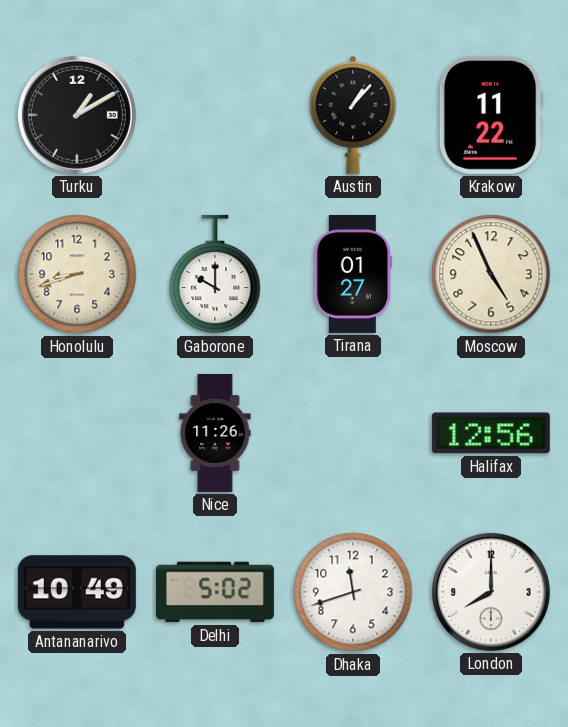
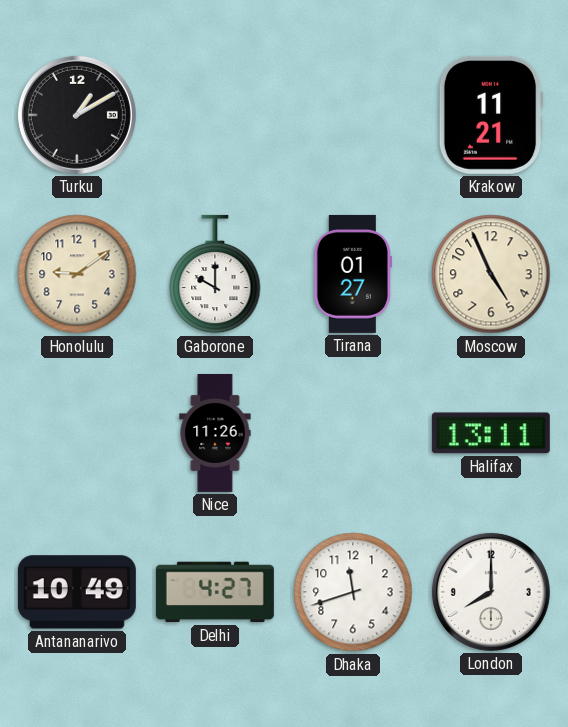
Austin: 1:07 -> none (353, 115)
Krakow: 11:22 -> 11:21 (491, 115)
Honolulu: 8:42 -> 9:09 (77, 274)
Halifax: 12:56 -> 13:11 (491, 433)
Delhi: 5:02 -> 4:27 (215, 592)
